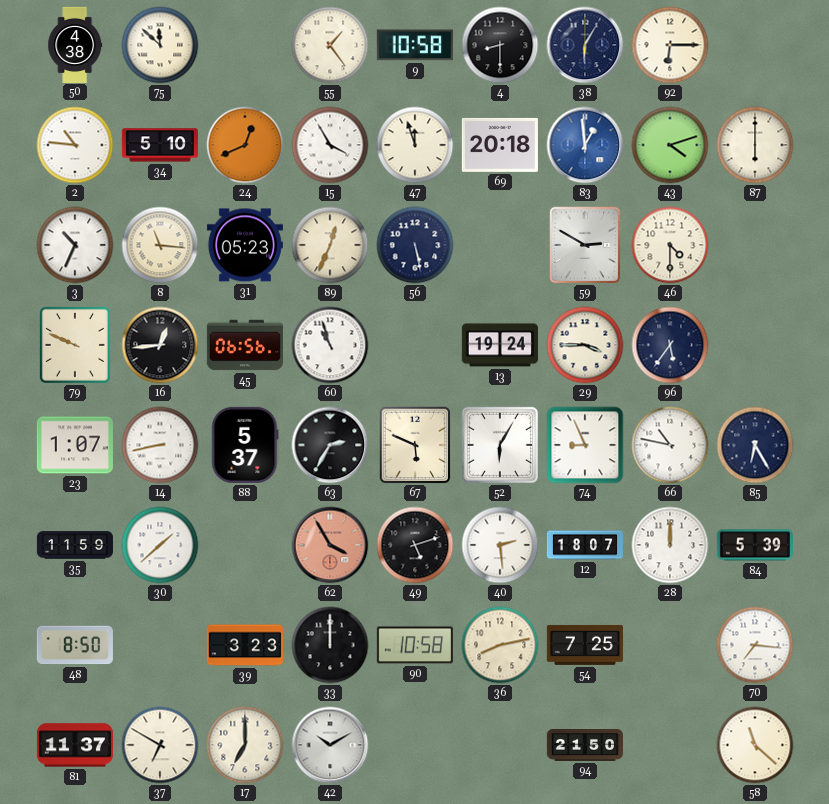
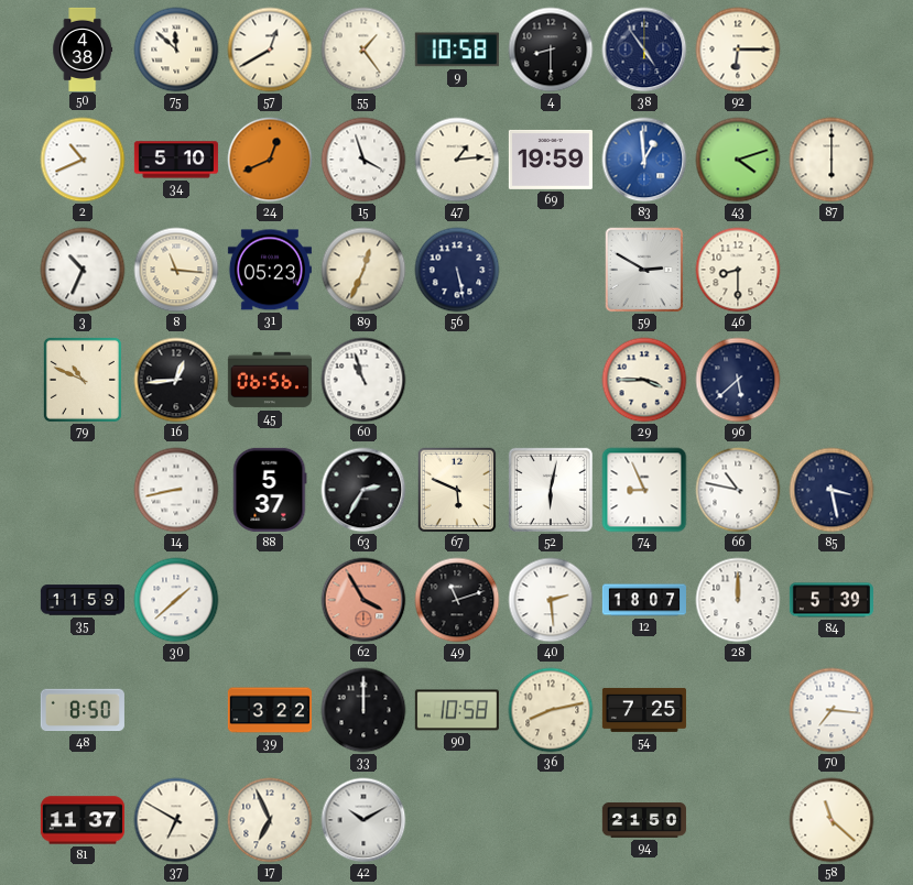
57: none -> 12:40 (270, 50)
38: 6:05 -> 4:54 (644, 50)
2: 10:46 -> 10:41 (83, 160)
15: 3:55 -> 3:57 (363, 160)
47: 11:57 -> 1:14 (457, 160)
69: 20:18 -> 19:59 (551, 160)
46: 4:30 -> 8:30 (738, 270)
79: 9:49 -> 10:49 (83, 380)
13: 19:24 -> none (500, 345)
96: 5:36 -> 5:38 (738, 380)
23: 1:07 -> none (75, 445)
52: 6:05 -> 6:02 (551, 490)
85: 6:25 -> 3:28 (832, 490)
49: 5:12 -> 11:12 (457, 600)
39: 3:23 -> 3:22 (270, 710)
17: 7:00 -> 6:56 (270, 820)
